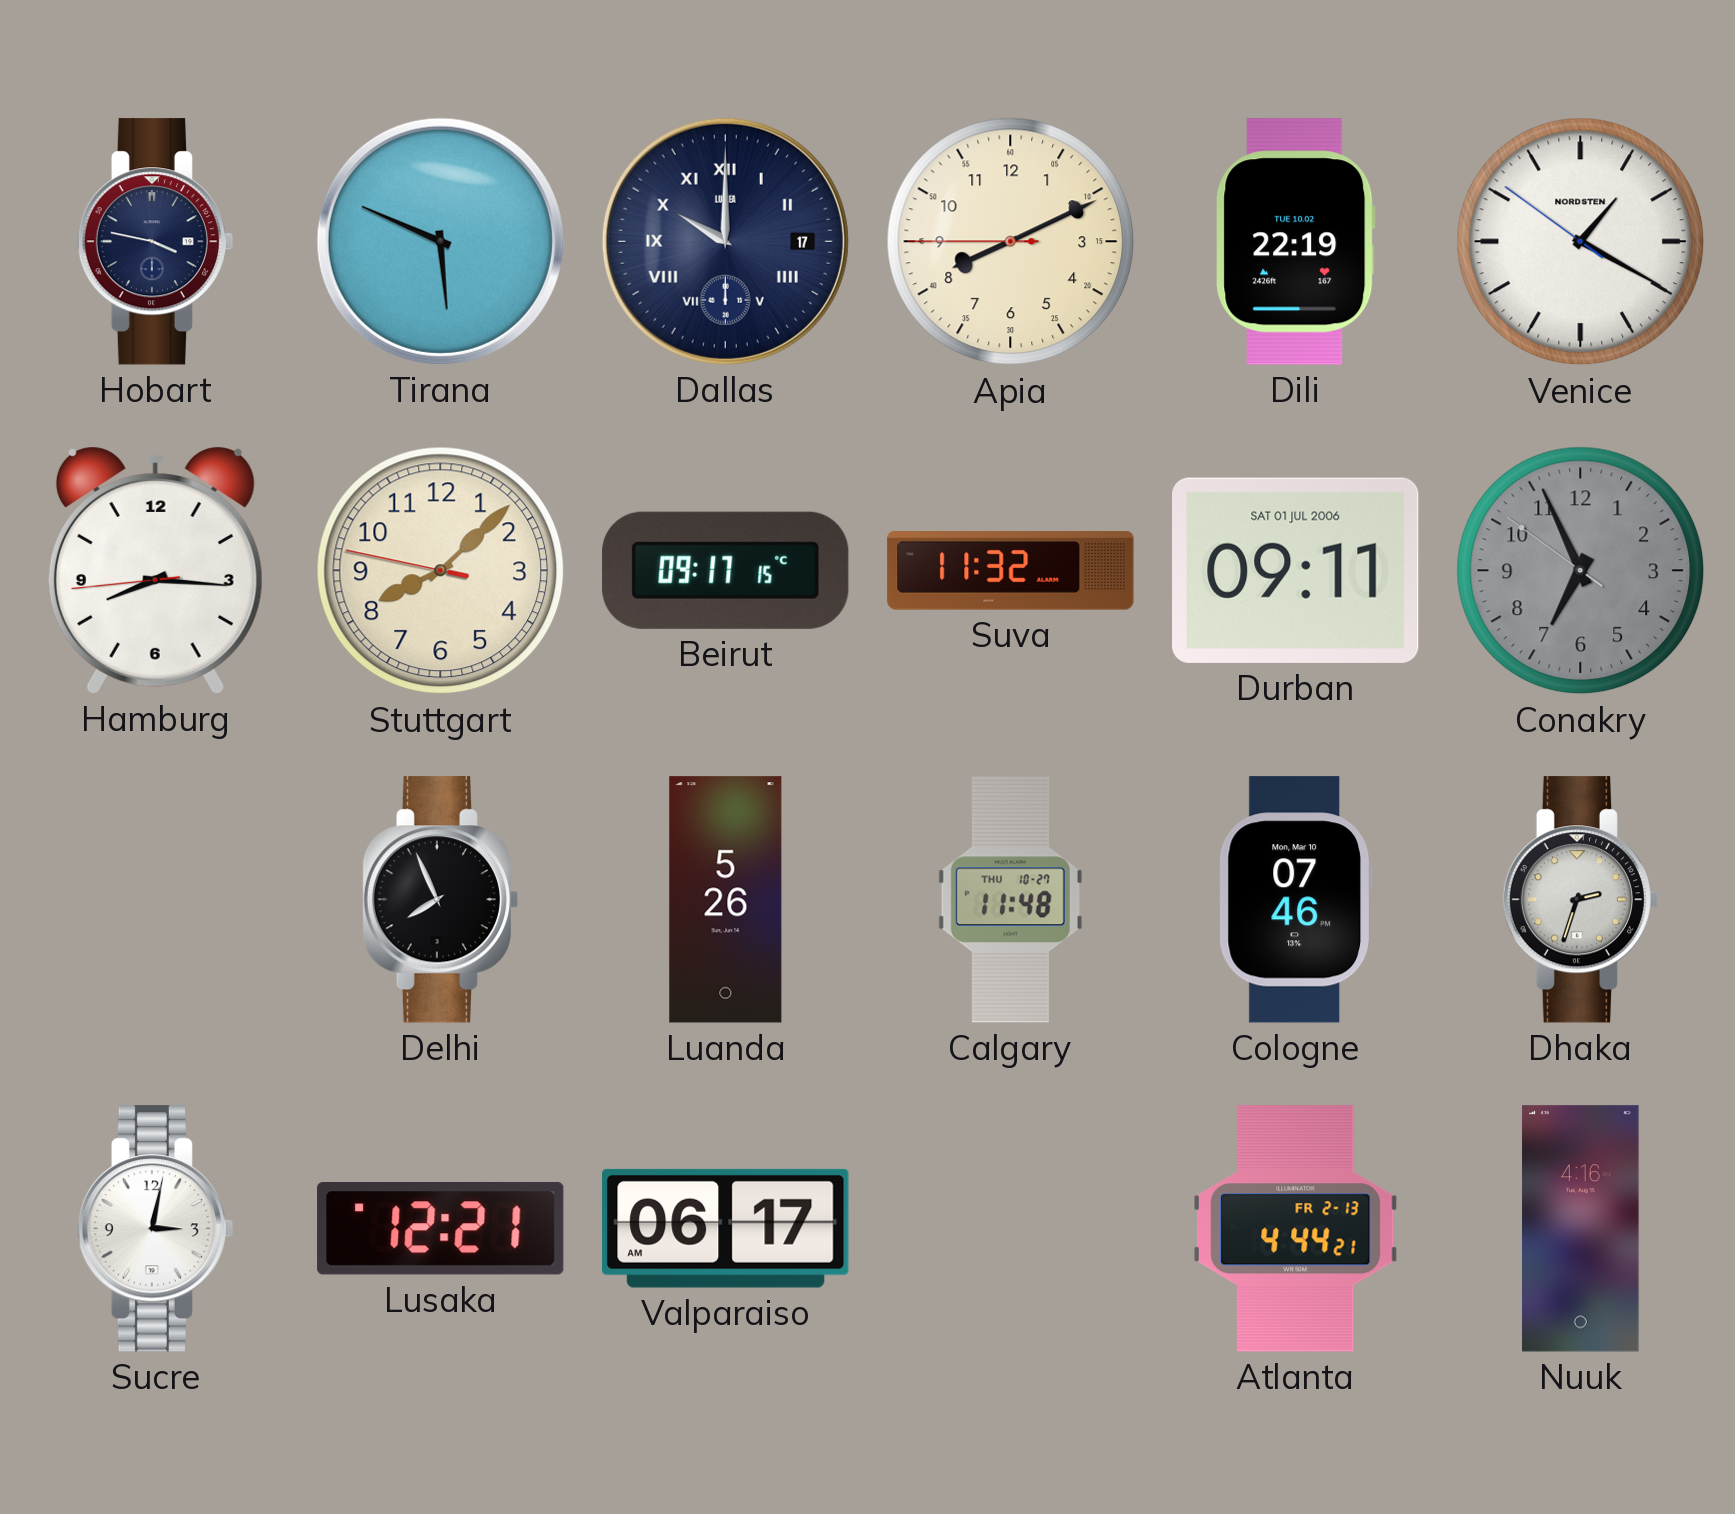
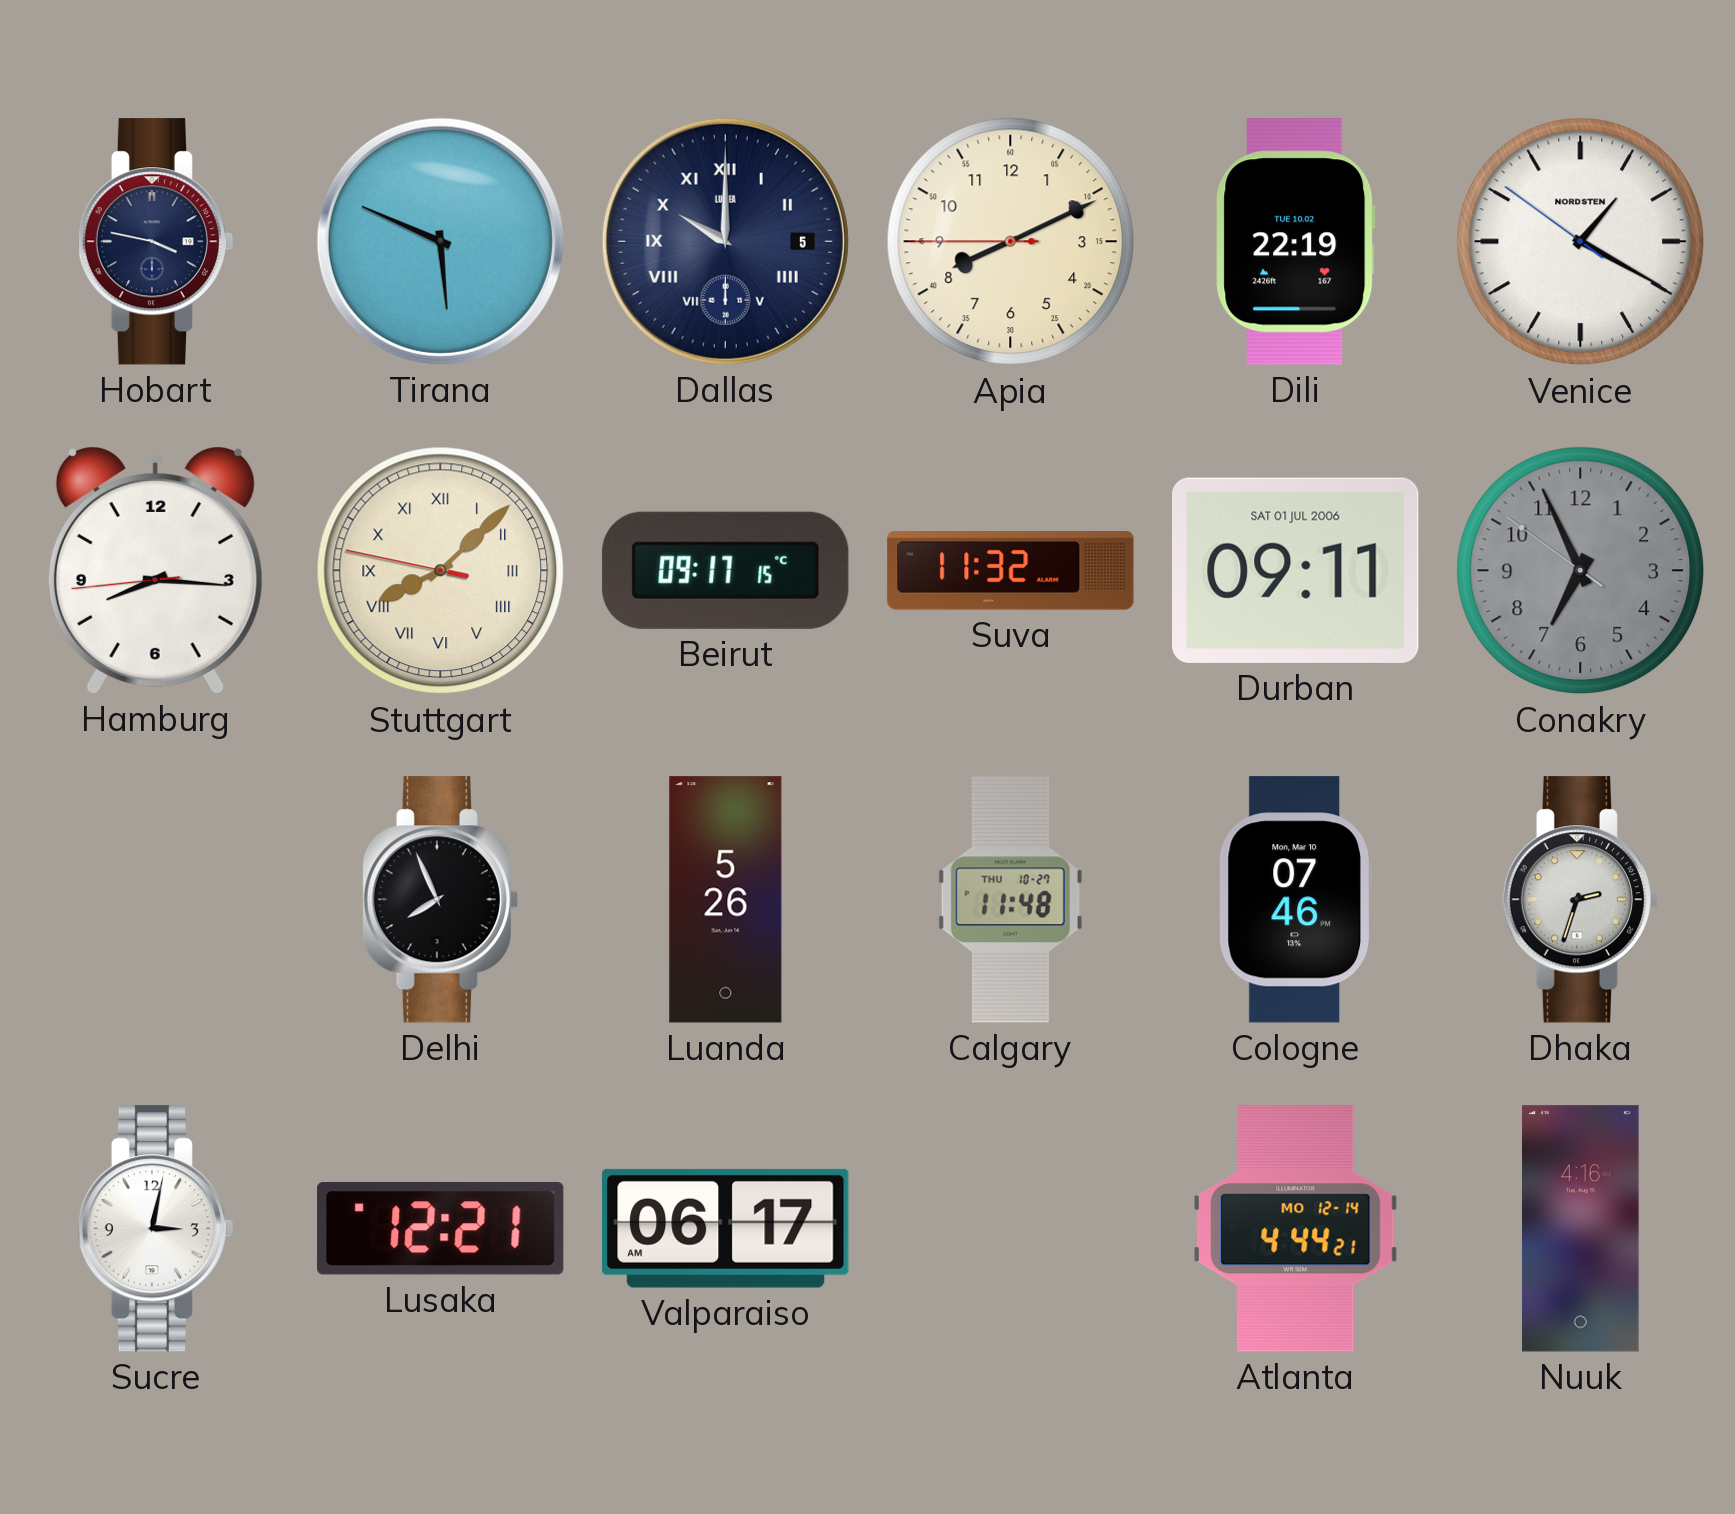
Dallas date: 17 -> 5 (725, 241)
Stuttgart numerals: Arabic -> Roman (441, 571)
Atlanta date: FR 2-13 -> MO 12-14 (1296, 1229)
